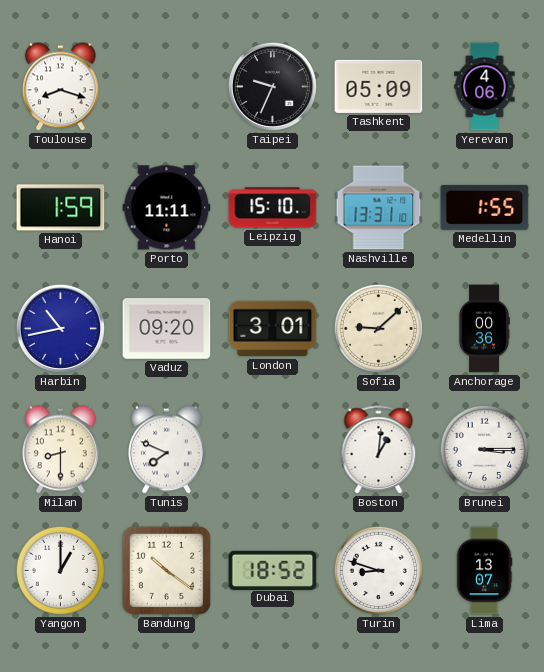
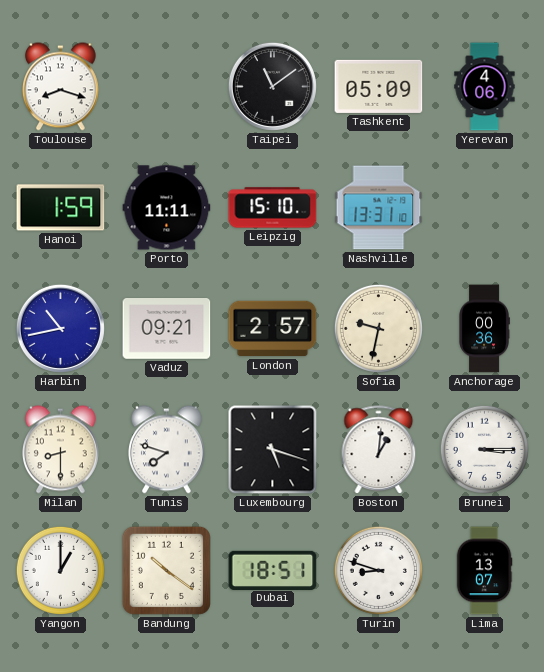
Taipei: 9:34 -> 11:09 (272, 86)
Medellin: 1:55 -> none (485, 207)
Vaduz: 09:20 -> 09:21 (167, 329)
London: 3:01 -> 2:57 (273, 329)
Sofia: 9:08 -> 9:32 (378, 328)
Tunis: 7:49 -> 7:48 (166, 450)
Luxembourg: none -> 5:18 (273, 450)
Dubai: 18:52 -> 18:51 (273, 570)
